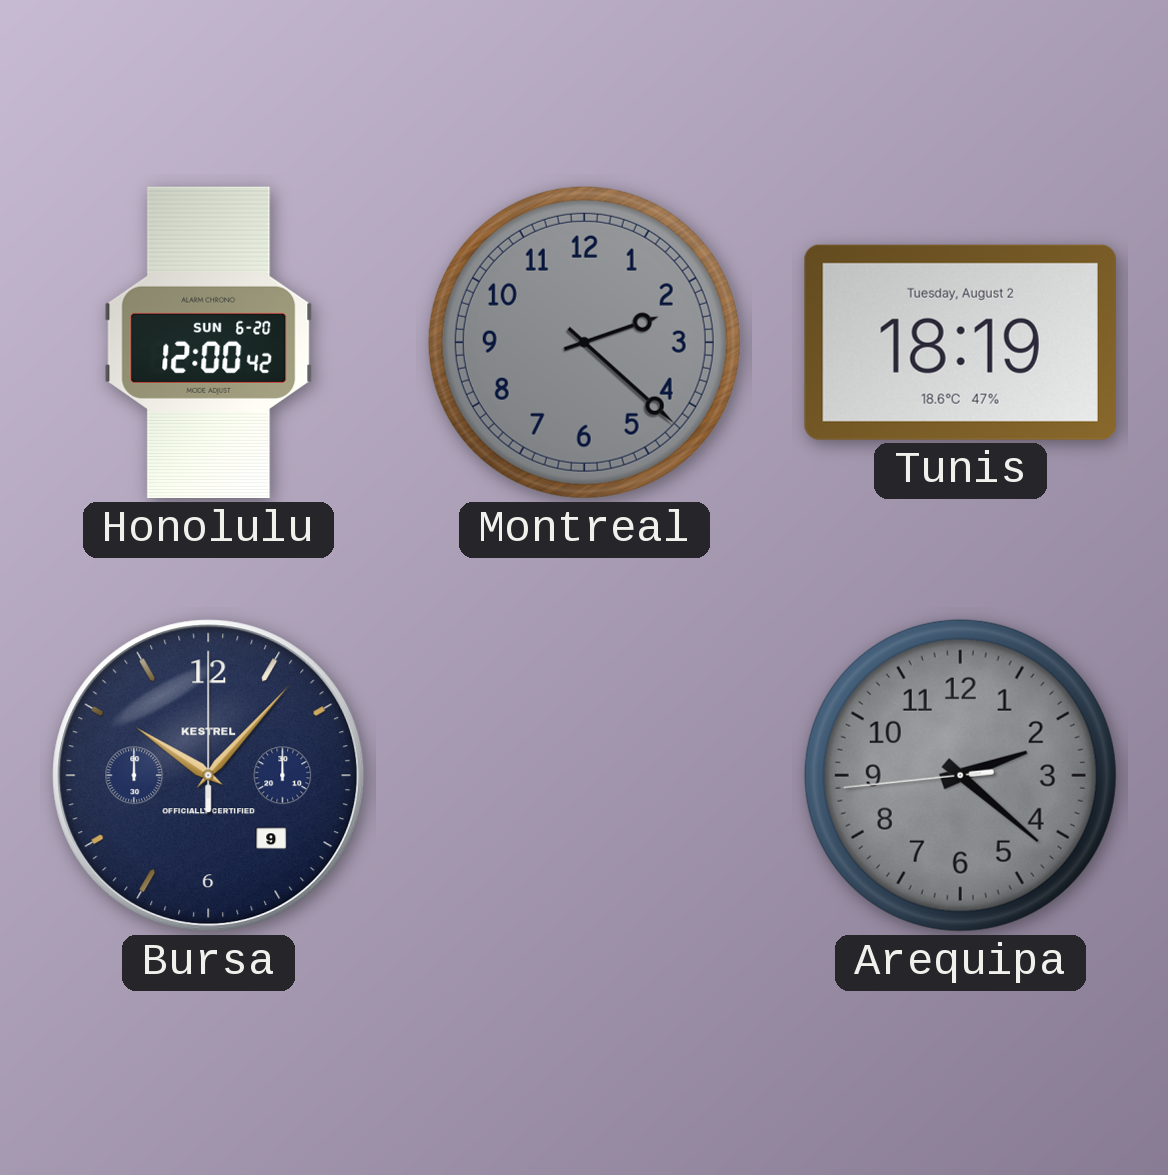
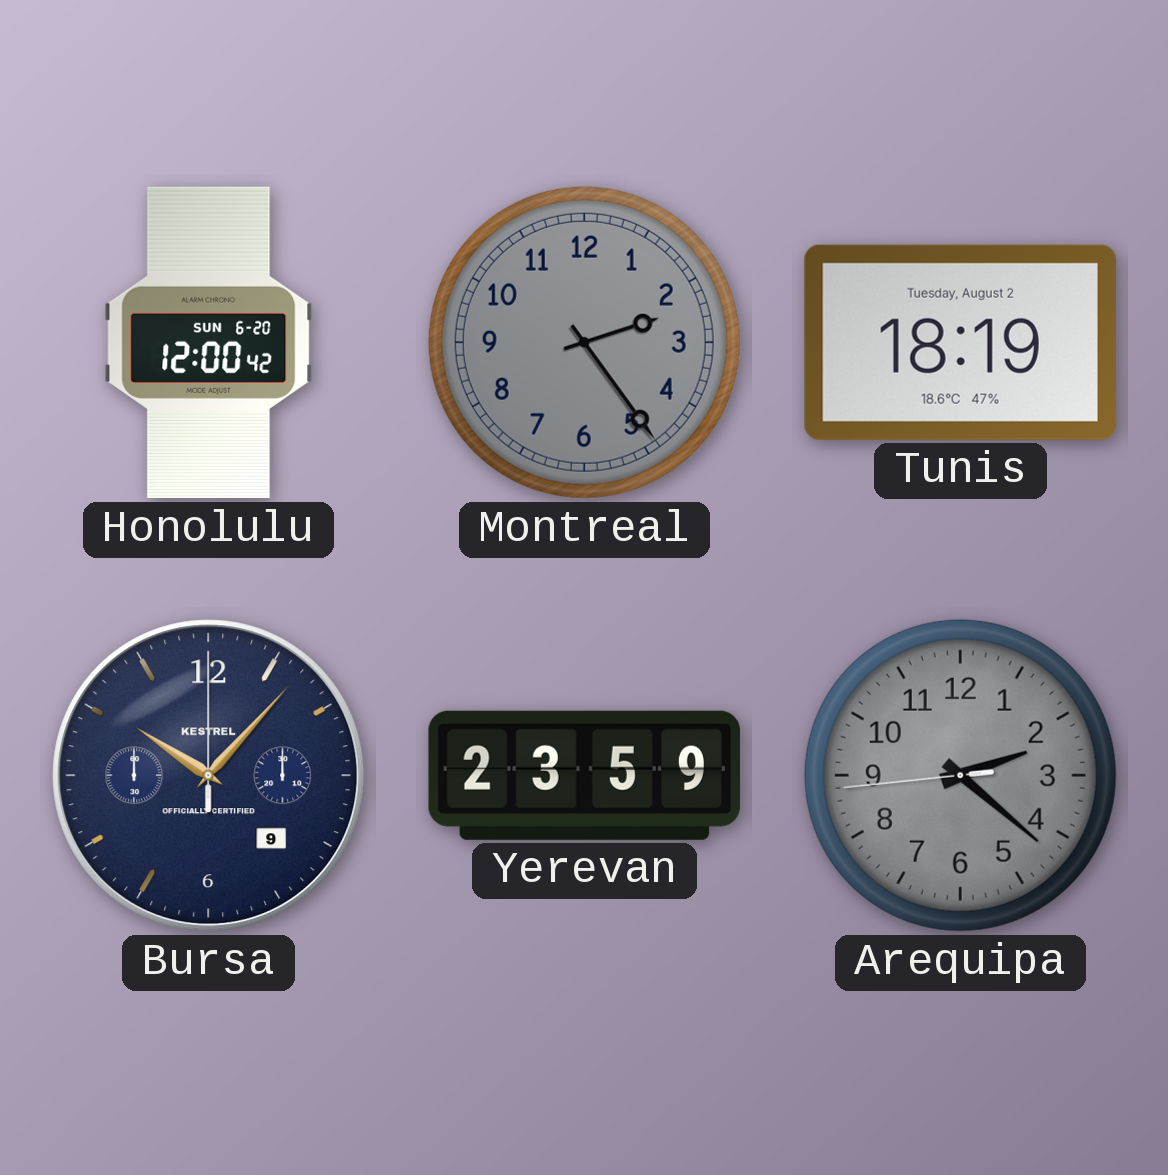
Montreal: 2:22 -> 2:24 (584, 342)
Yerevan: none -> 23:59 (584, 775)
